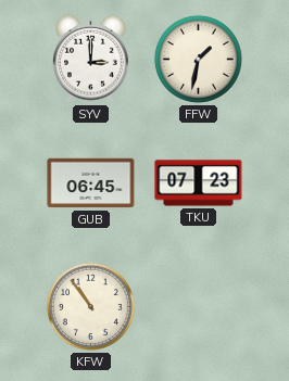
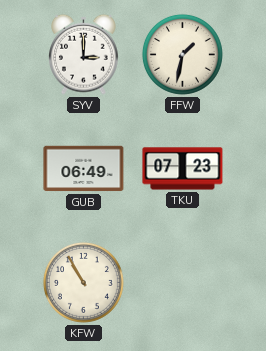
GUB: 06:45 -> 06:49 (84, 169)
KFW: 10:54 -> 10:55 (83, 282)
